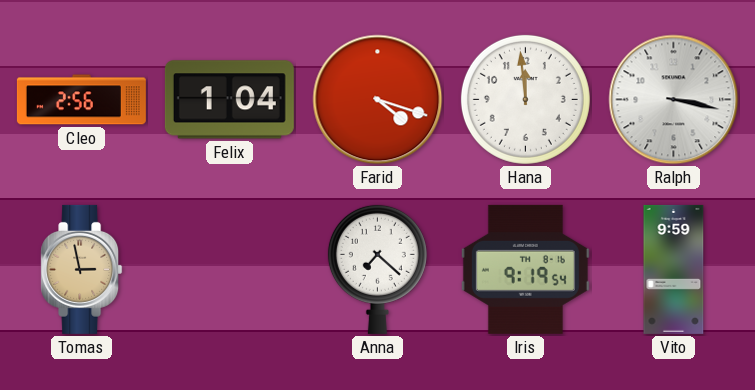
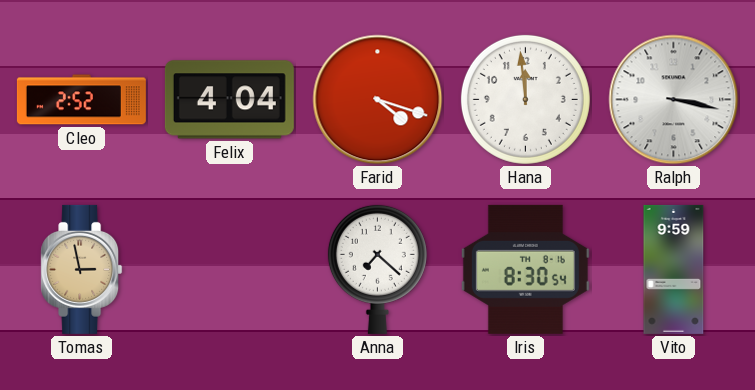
Cleo: 2:56 -> 2:52 (81, 100)
Felix: 1:04 -> 4:04 (229, 100)
Iris: 9:19 -> 8:30 (525, 269)
